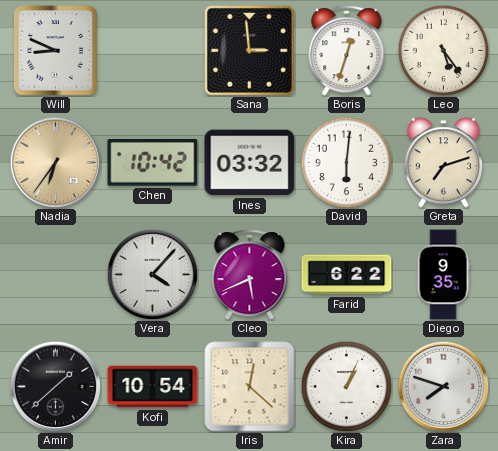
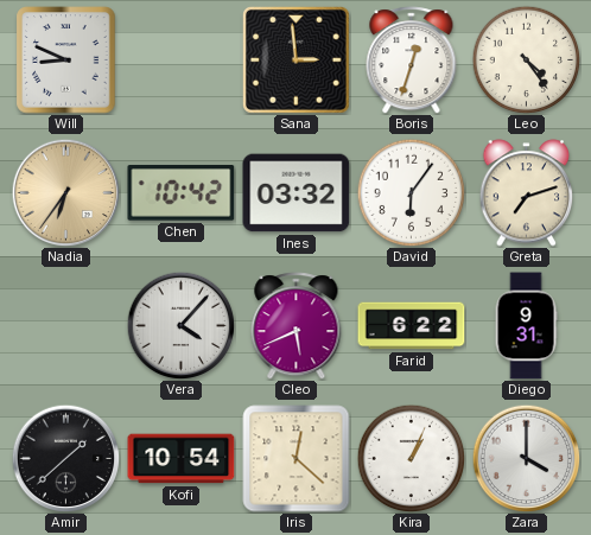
Leo: 5:24 -> 4:24 (526, 59)
David: 6:01 -> 6:06 (411, 192)
Diego: 9:35 -> 9:31 (526, 326)
Zara: 7:48 -> 4:00 (526, 458)
